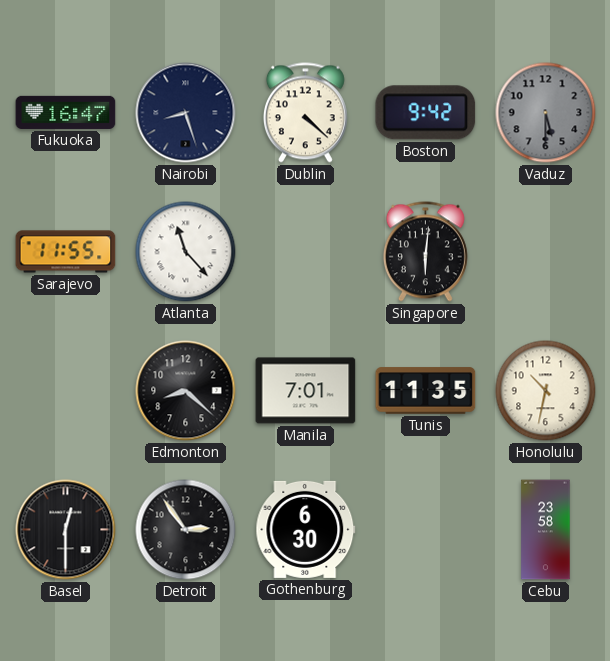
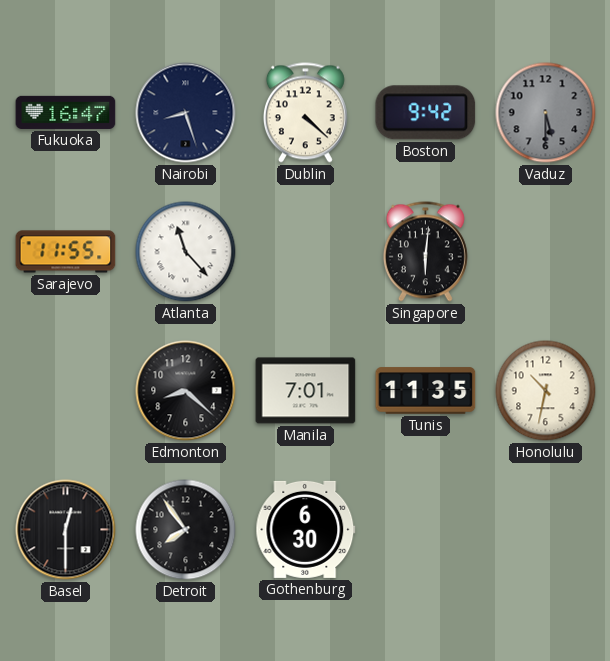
Detroit: 2:54 -> 7:54 (186, 530)
Cebu: 23:58 -> none (546, 530)
